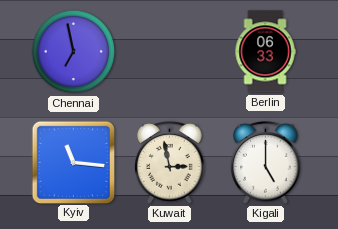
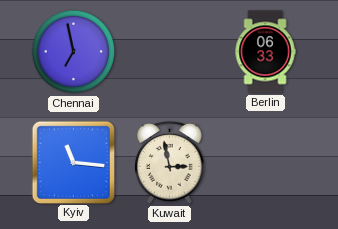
Kigali: 5:00 -> none (266, 163)
